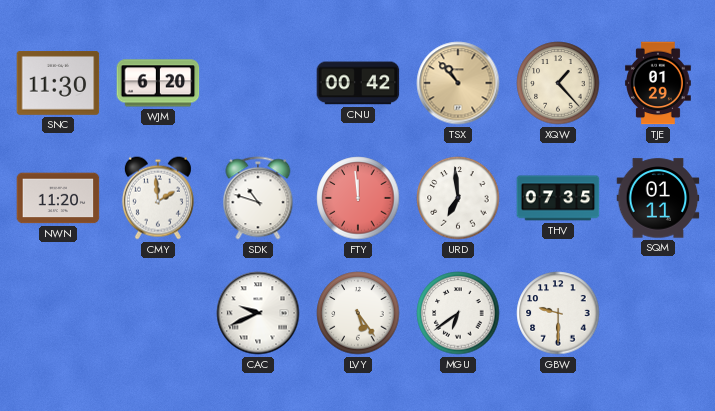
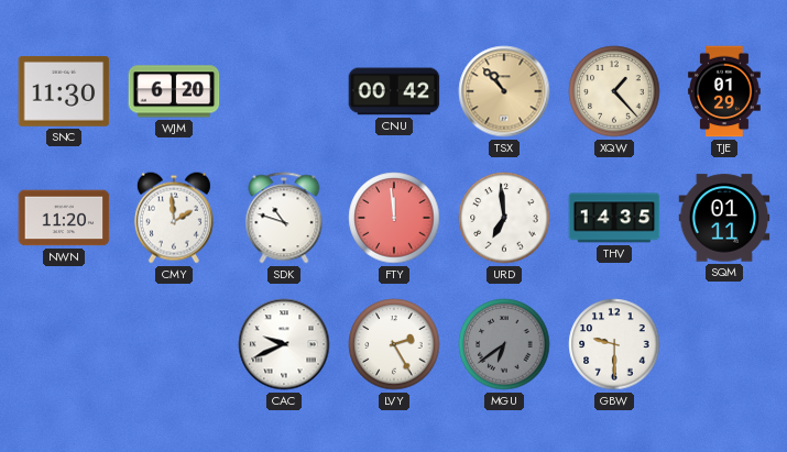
THV: 07:35 -> 14:35 (614, 218)
LVY: 5:24 -> 2:25 (394, 344)
MGU dial: white -> grey (504, 344)
